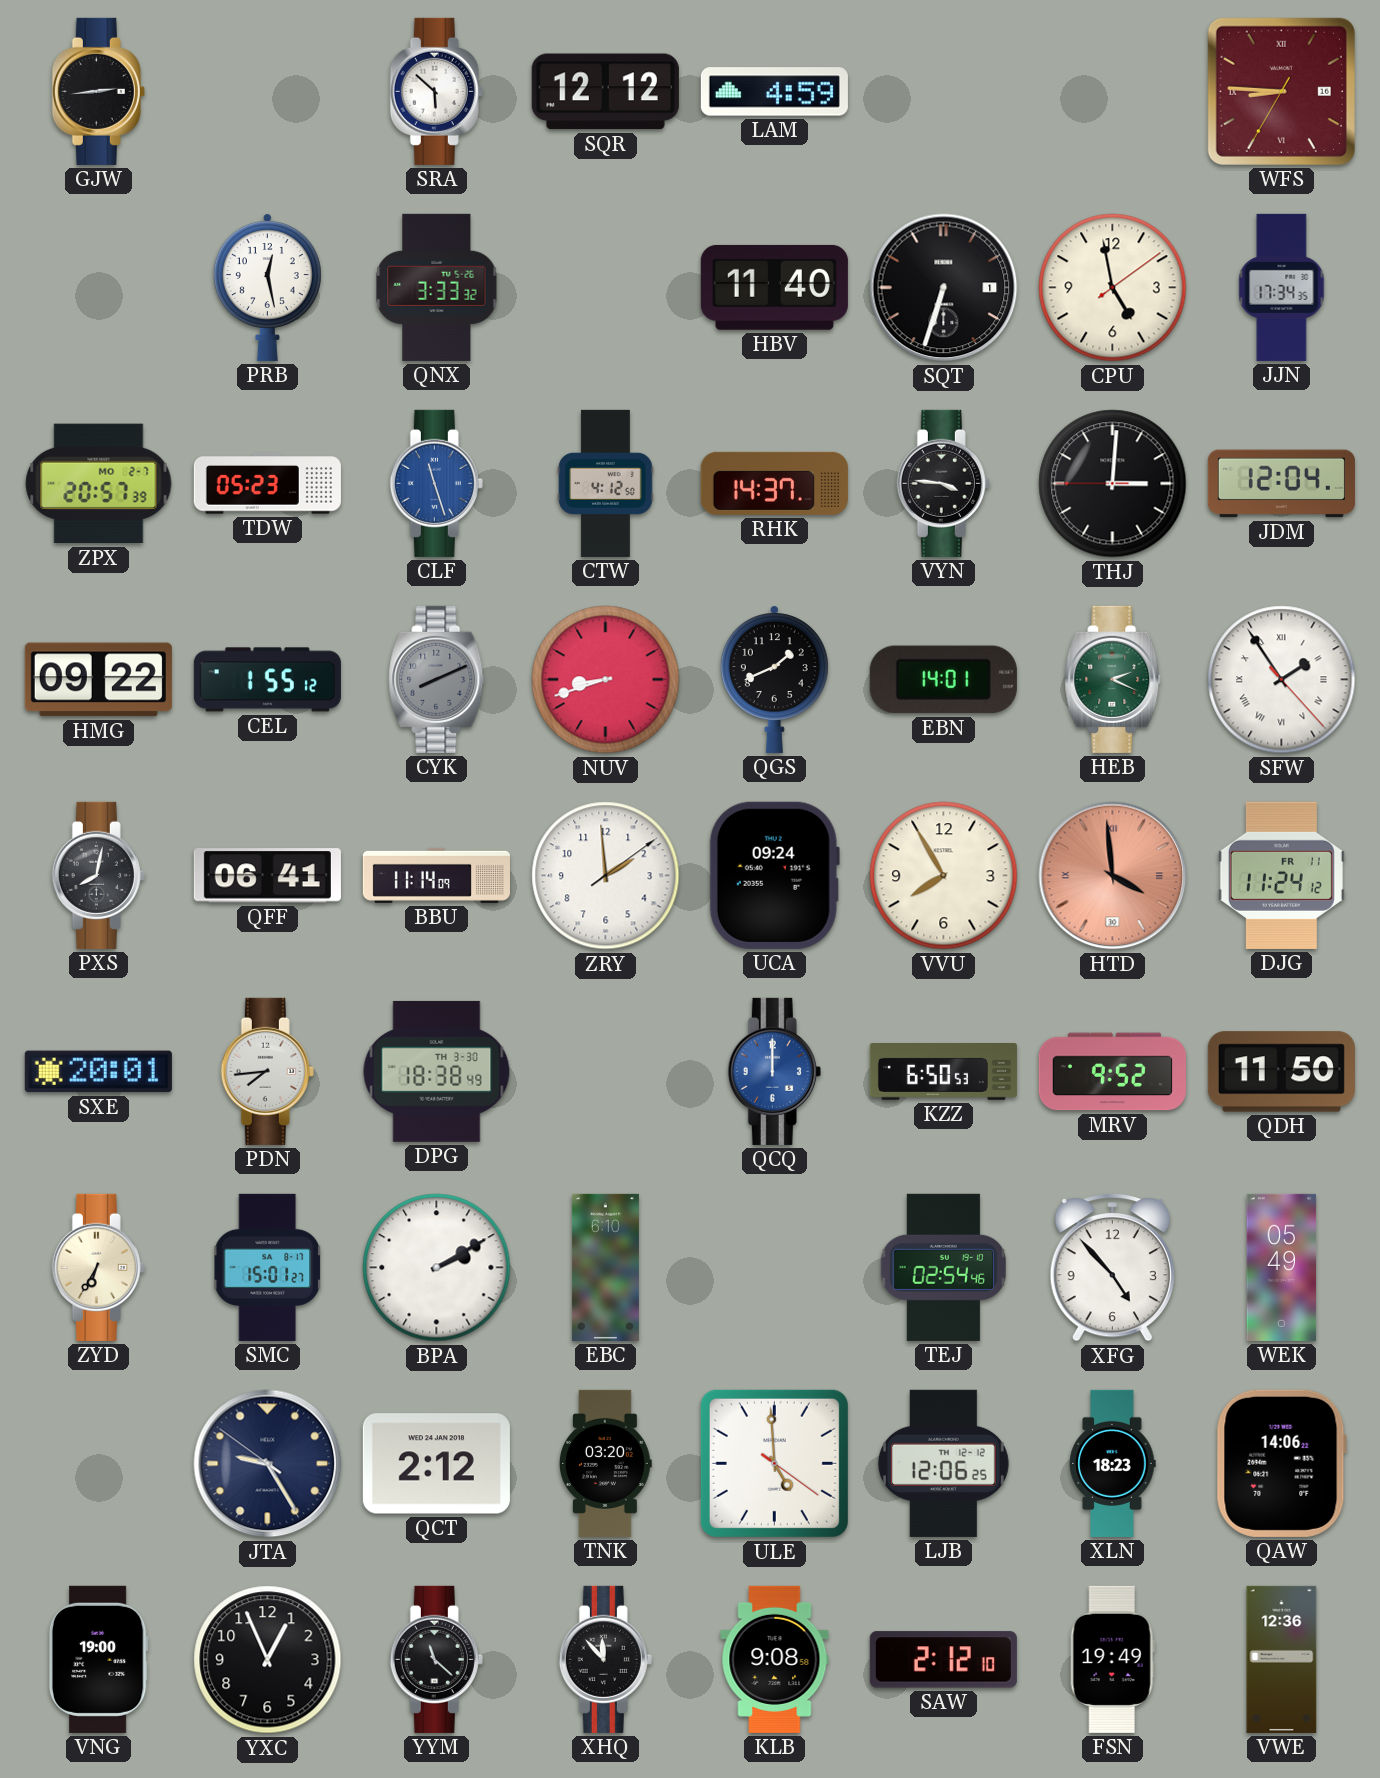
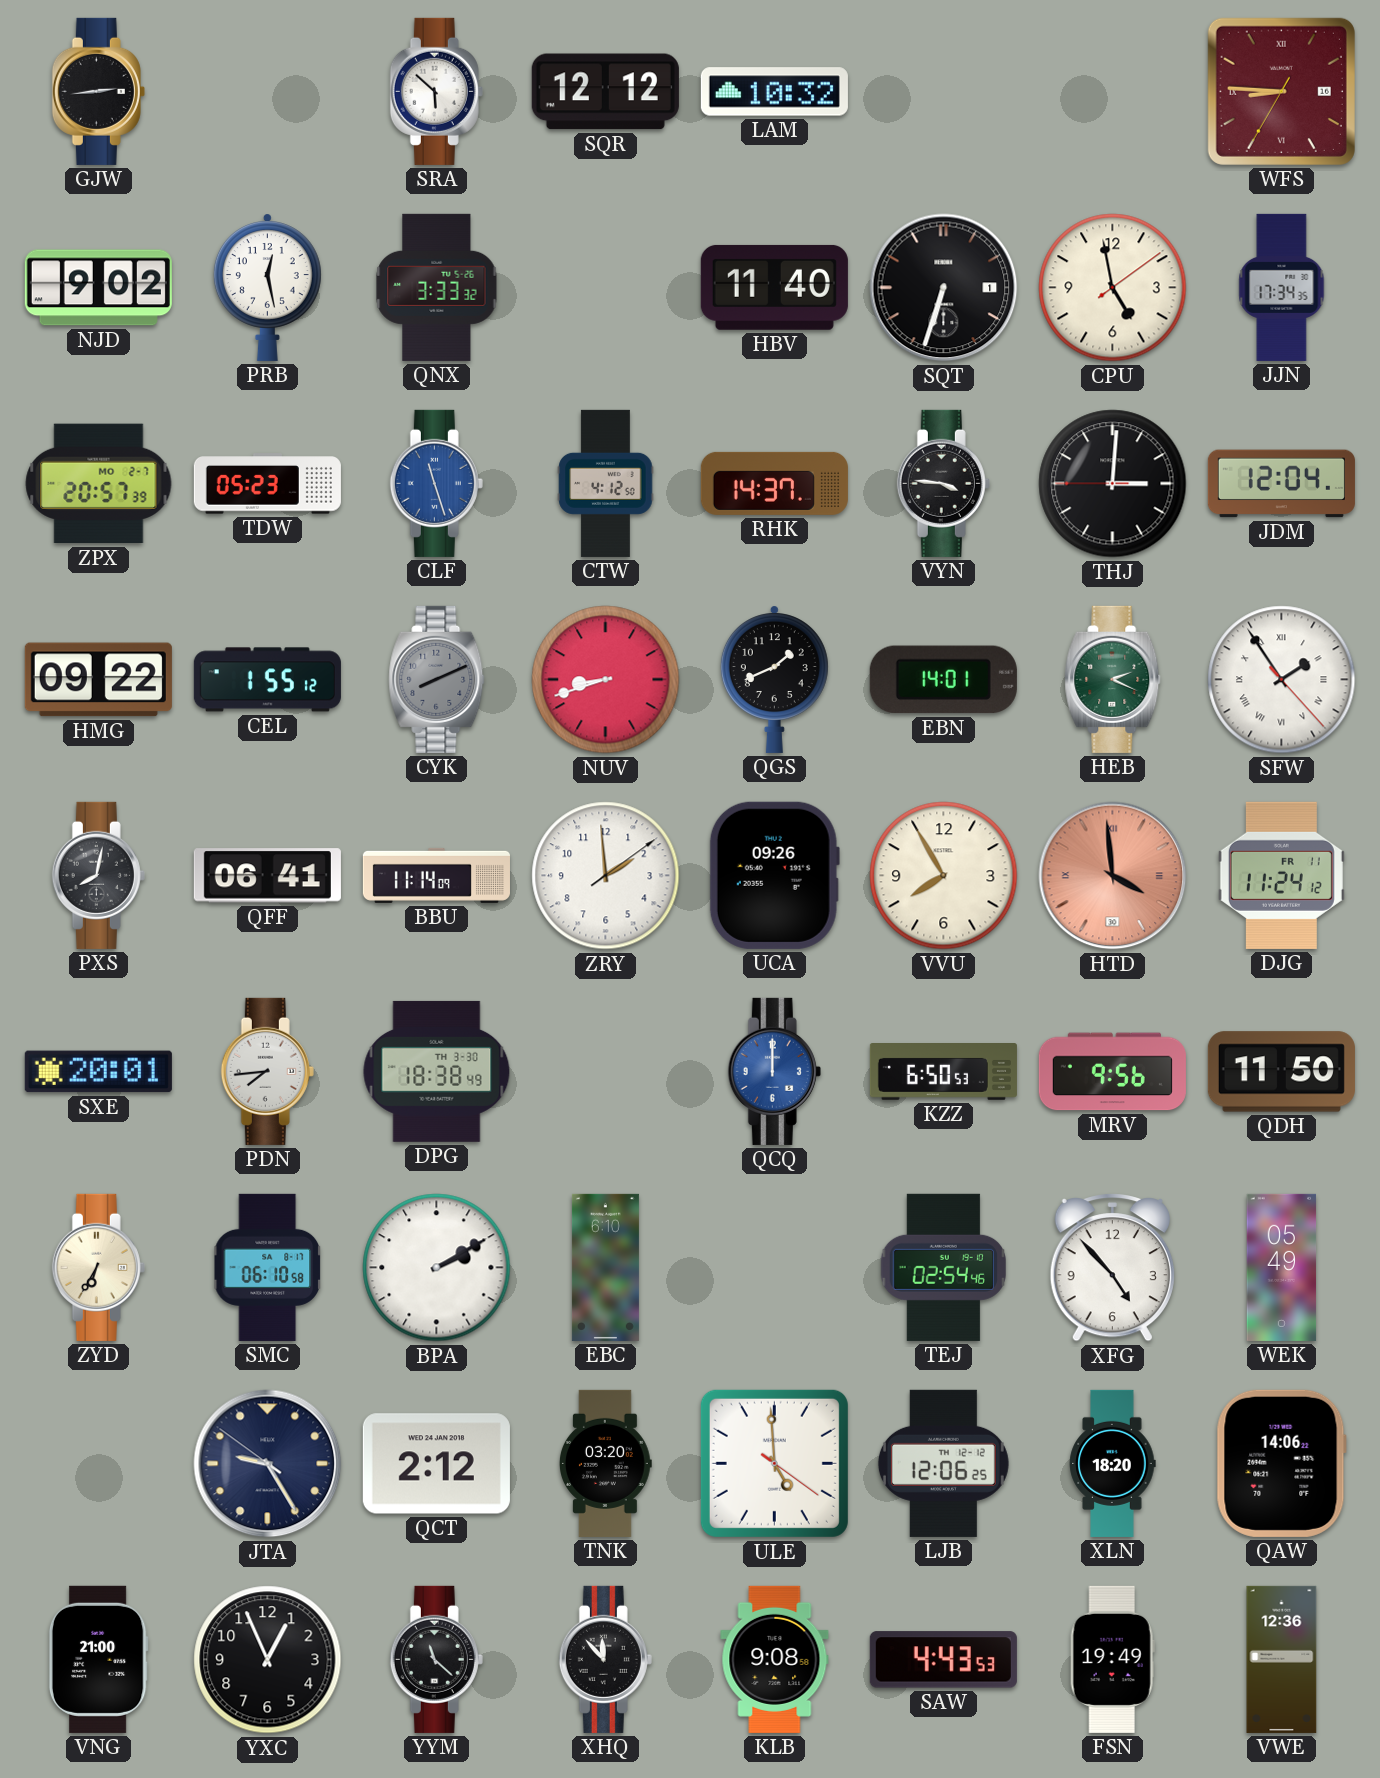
LAM: 4:59 -> 10:32 (774, 92)
NJD: none -> 9:02 (98, 288)
UCA: 09:24 -> 09:26 (774, 875)
MRV: 9:52 -> 9:56 (1112, 1072)
SMC: 15:01 -> 06:10 (267, 1267)
XLN: 18:23 -> 18:20 (1113, 1463)
VNG: 19:00 -> 21:00 (98, 1659)
SAW: 2:12 -> 4:43 (943, 1660)
